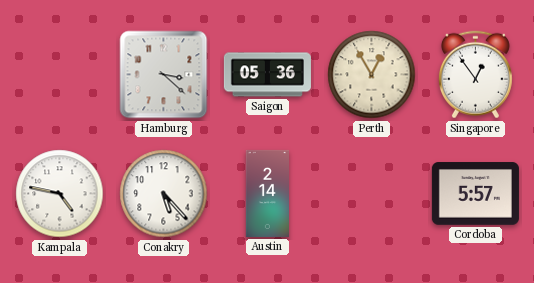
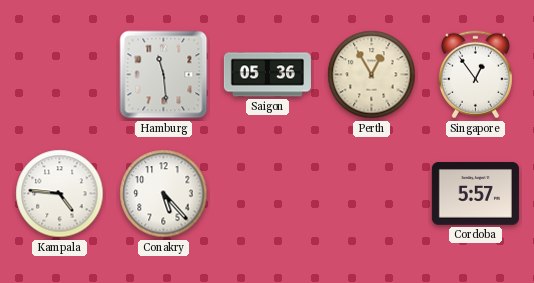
Hamburg: 3:22 -> 11:29 (164, 75)
Kampala: 4:47 -> 4:46 (60, 194)
Austin: 2:14 -> none (268, 193)
